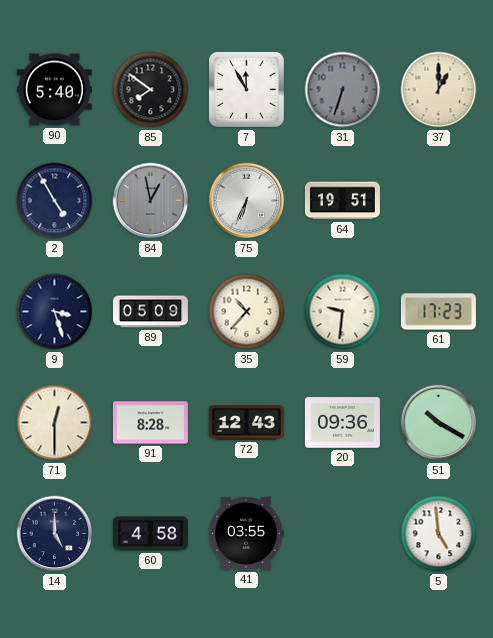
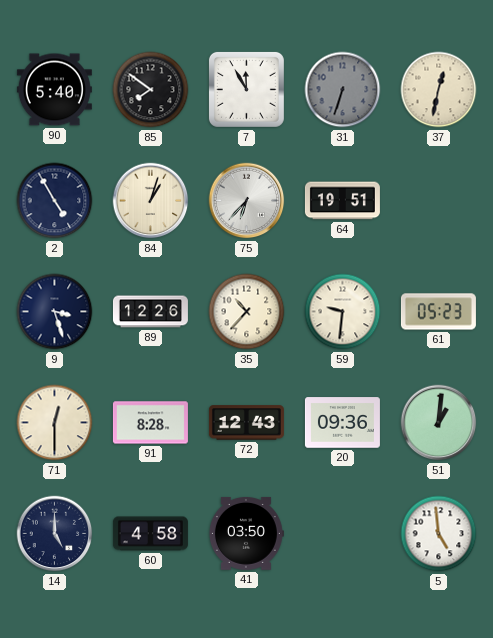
37: 1:00 -> 12:32 (439, 90)
84: 12:58 -> 1:03 (151, 201)
84 dial: grey -> cream (151, 201)
75: 6:34 -> 6:37 (247, 201)
89: 05:09 -> 12:26 (150, 312)
61: 17:23 -> 05:23 (438, 312)
51: 10:20 -> 1:01 (439, 423)
41: 03:55 -> 03:50 (246, 533)
